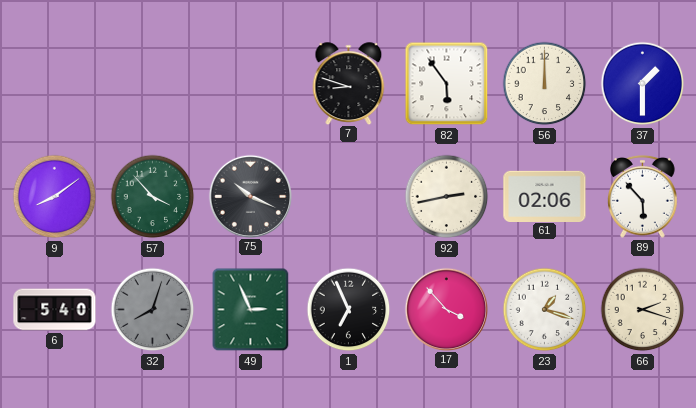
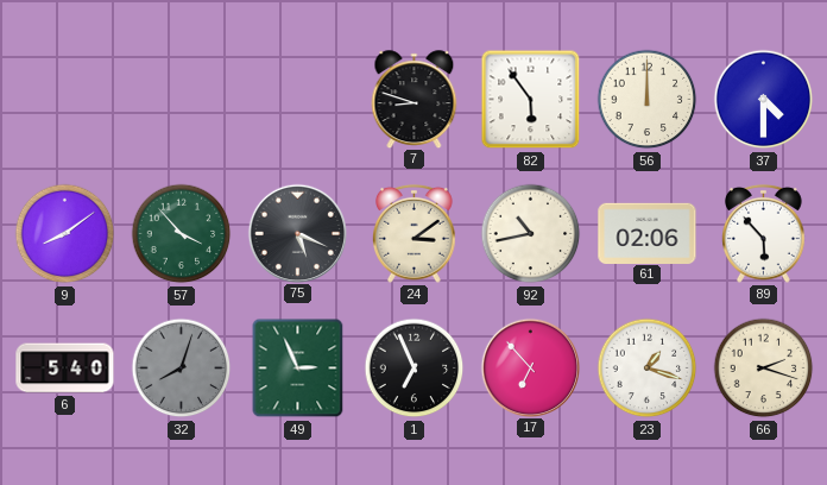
37: 1:30 -> 4:30 (764, 100)
75: 10:19 -> 5:19 (297, 233)
24: none -> 3:09 (415, 233)
92: 2:43 -> 10:43 (531, 234)
17: 3:53 -> 6:53 (530, 367)
